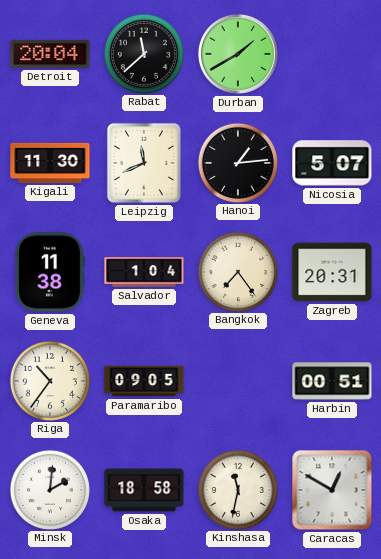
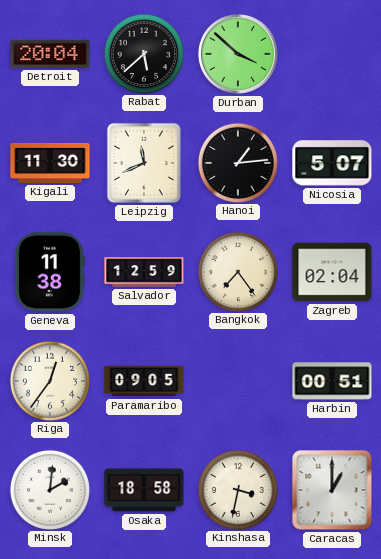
Rabat: 11:38 -> 5:38 (143, 53)
Durban: 1:40 -> 3:52 (238, 54)
Salvador: 1:04 -> 12:59 (144, 272)
Zagreb: 20:31 -> 02:04 (332, 272)
Riga: 10:36 -> 12:36 (49, 380)
Kinshasa: 11:32 -> 3:32 (237, 489)
Caracas: 12:50 -> 1:00 (332, 490)
